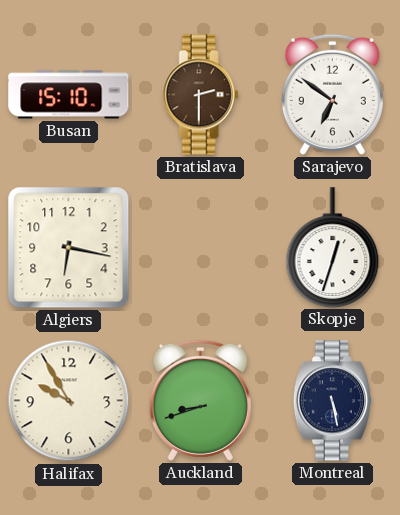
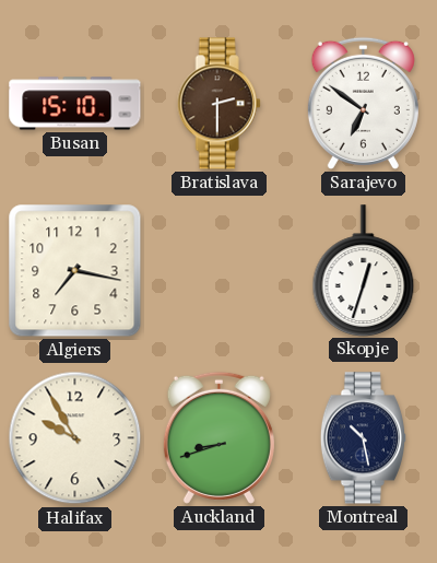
Algiers: 6:17 -> 7:17 (75, 271)
Montreal: 5:28 -> 10:28 (363, 438)
